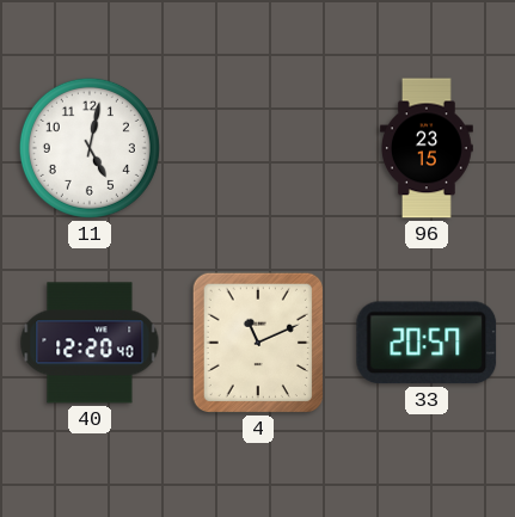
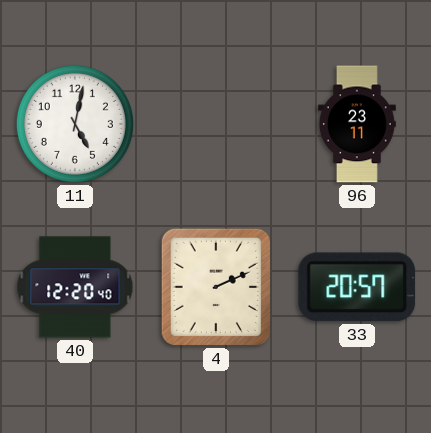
96: 23:15 -> 23:11 (357, 124)
4: 11:11 -> 2:11 (216, 287)
